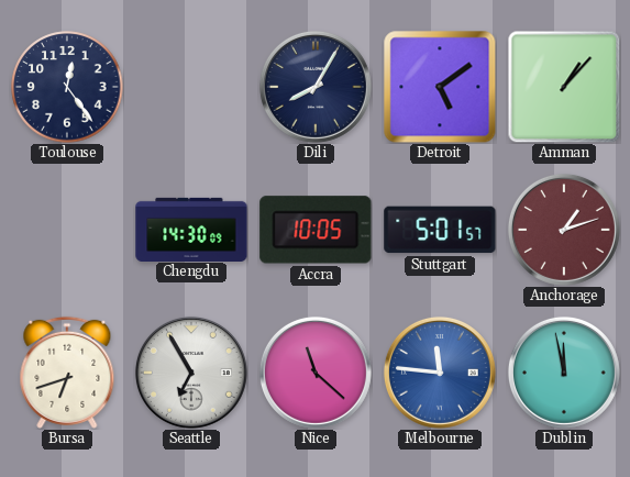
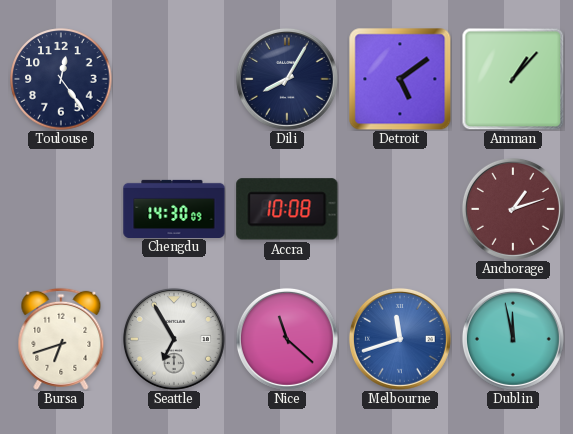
Accra: 10:05 -> 10:08 (287, 209)
Stuttgart: 5:01 -> none (440, 230)
Melbourne: 11:46 -> 11:42 (400, 339)
